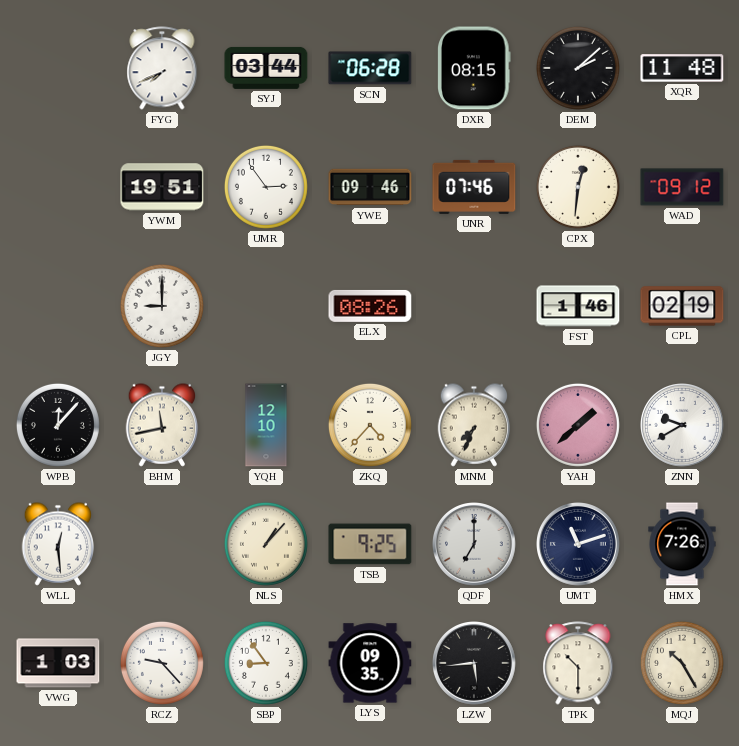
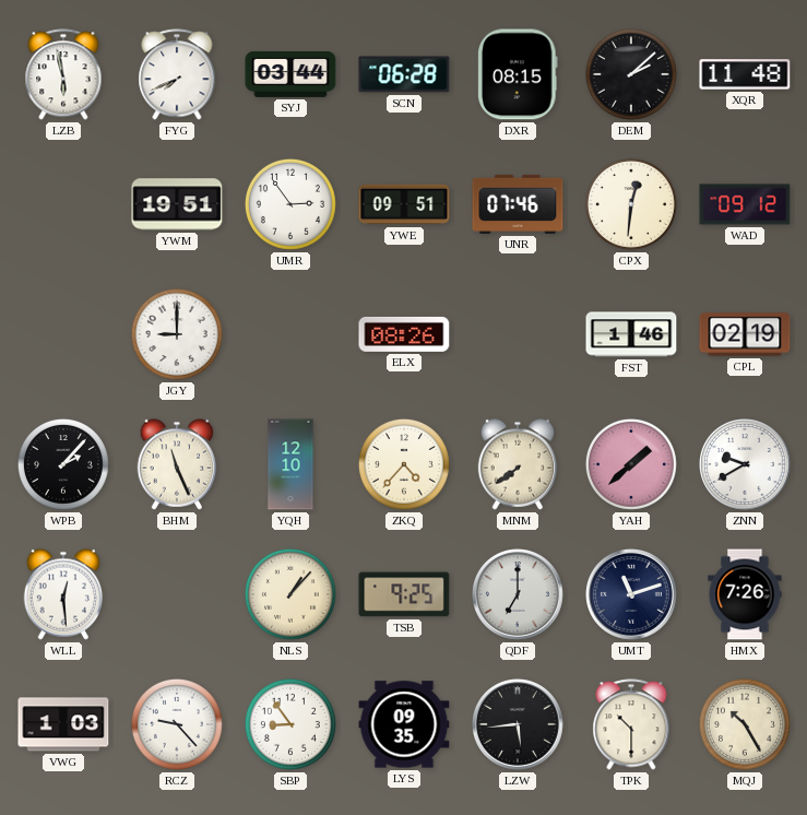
LZB: none -> 5:58 (63, 74)
YWE: 09:46 -> 09:51 (404, 204)
WPB: 12:07 -> 2:07 (63, 464)
BHM: 11:43 -> 11:26 (177, 464)
MNM: 7:34 -> 7:39 (518, 464)
